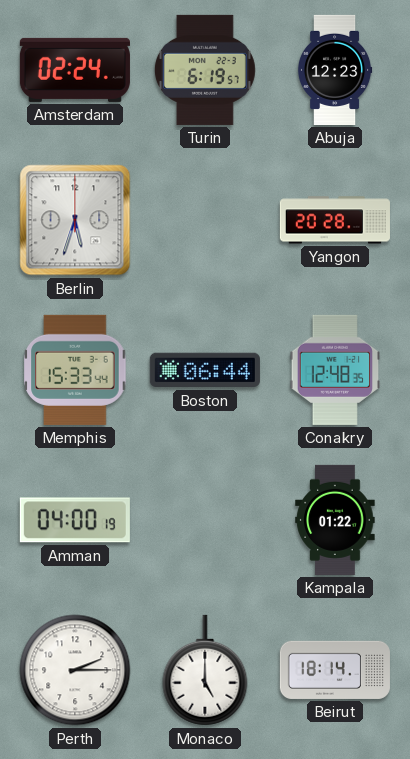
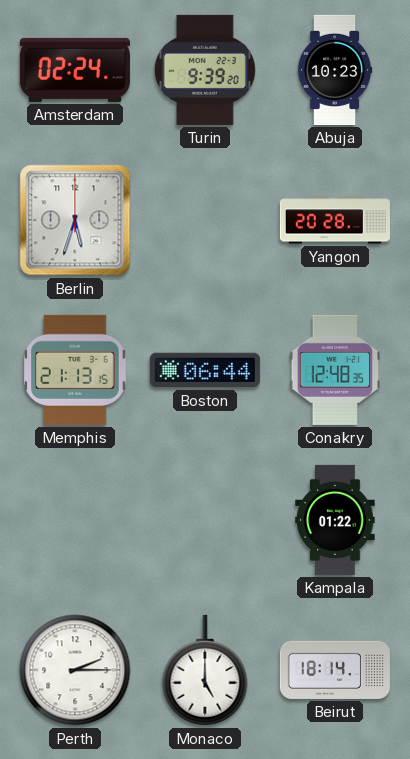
Turin: 6:19 -> 9:39 (205, 70)
Abuja: 12:23 -> 10:23 (335, 70)
Memphis: 15:33 -> 21:13 (75, 370)
Amman: 04:00 -> none (75, 520)
